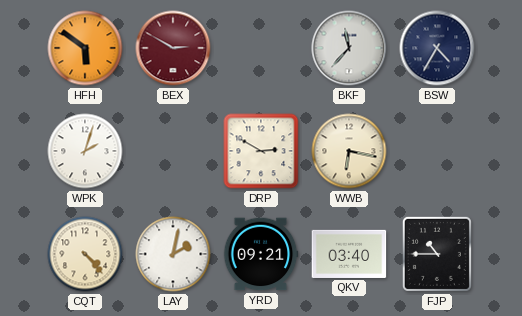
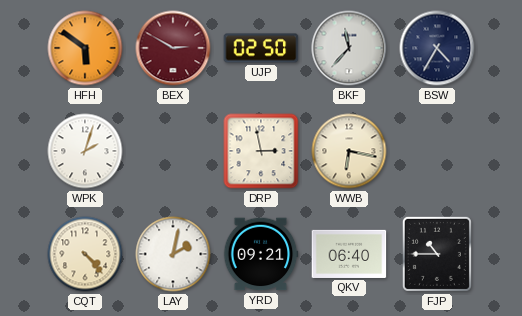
UJP: none -> 02:50 (261, 48)
DRP: 2:50 -> 2:58 (261, 151)
QKV: 03:40 -> 06:40 (349, 254)
